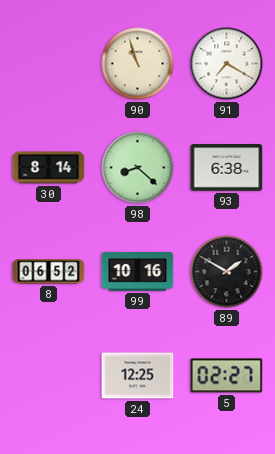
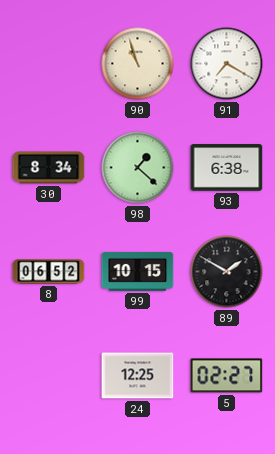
30: 8:14 -> 8:34 (49, 168)
98: 8:22 -> 1:22 (138, 168)
99: 10:16 -> 10:15 (138, 271)
